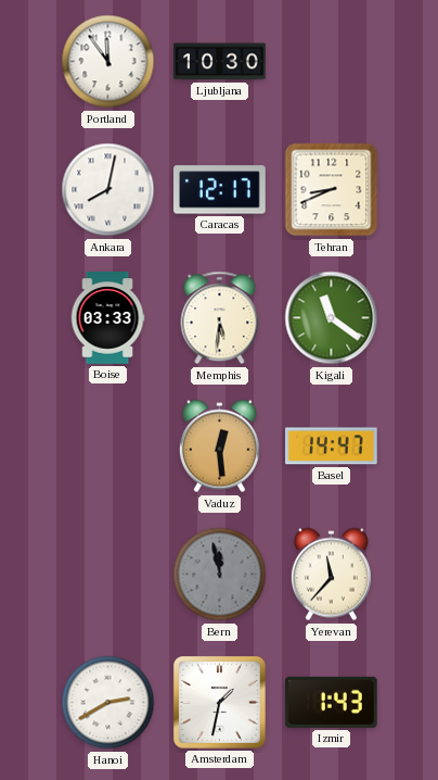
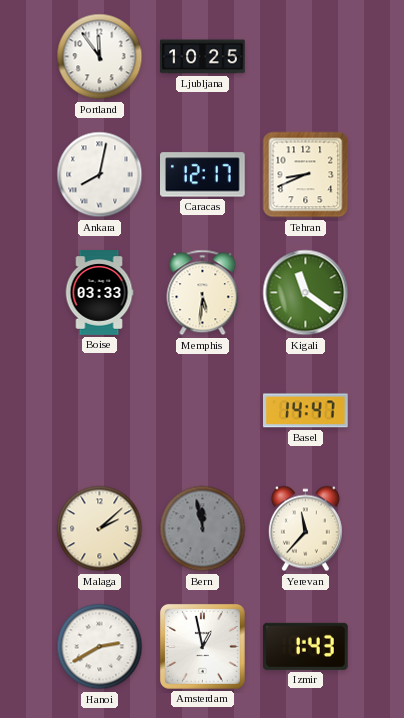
Ljubljana: 10:30 -> 10:25 (203, 57)
Vaduz: 12:29 -> none (219, 446)
Malaga: none -> 2:08 (100, 529)
Amsterdam: 1:32 -> 12:58 (202, 646)
